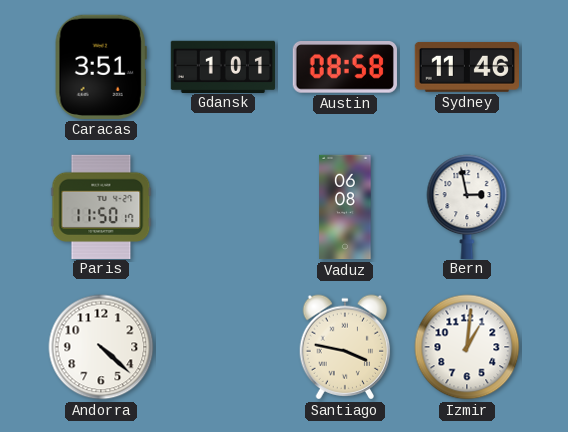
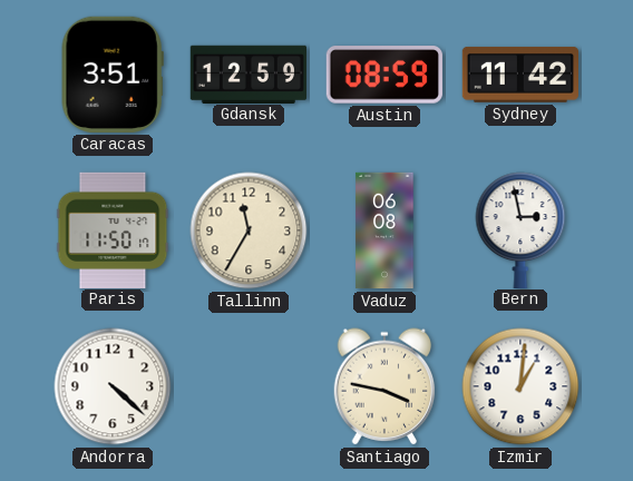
Gdansk: 1:01 -> 12:59 (247, 73)
Austin: 08:58 -> 08:59 (384, 75)
Sydney: 11:46 -> 11:42 (519, 75)
Tallinn: none -> 11:35 (249, 230)
